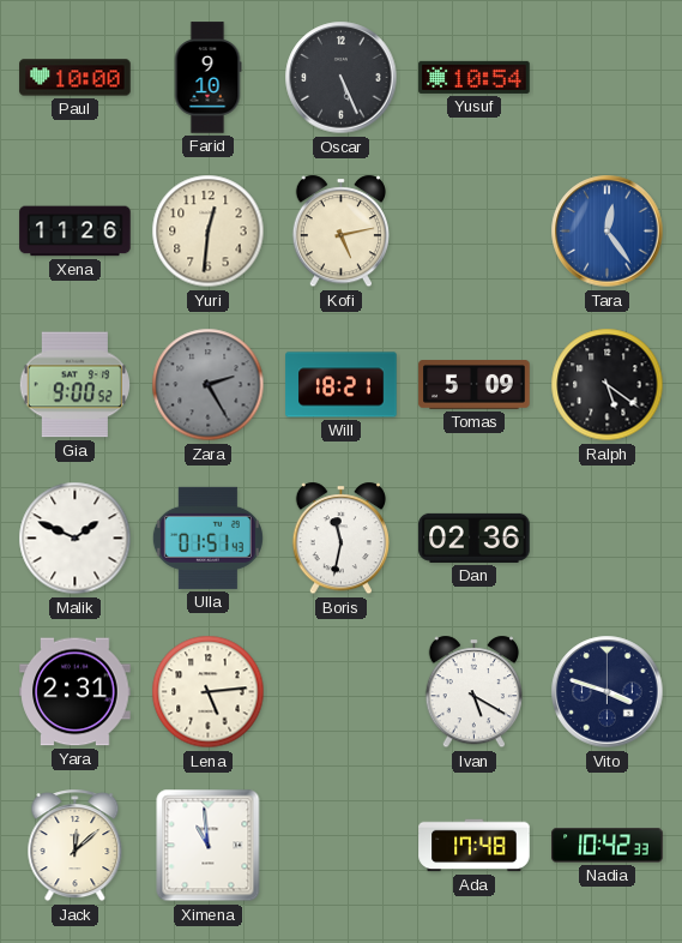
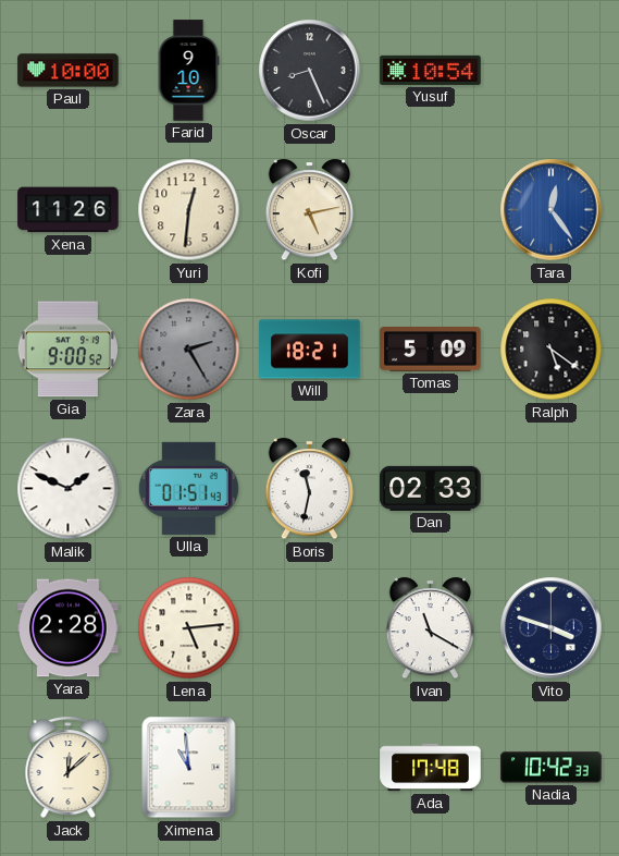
Oscar: 5:26 -> 8:26 (310, 71)
Dan: 02:36 -> 02:33 (431, 488)
Yara: 2:31 -> 2:28 (69, 628)
Ivan: 5:20 -> 11:20 (430, 628)
